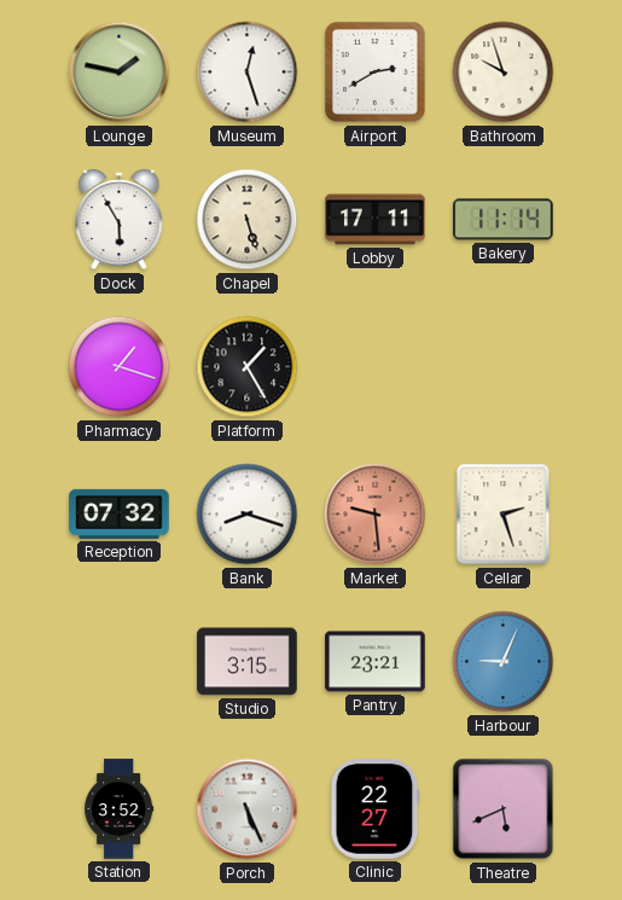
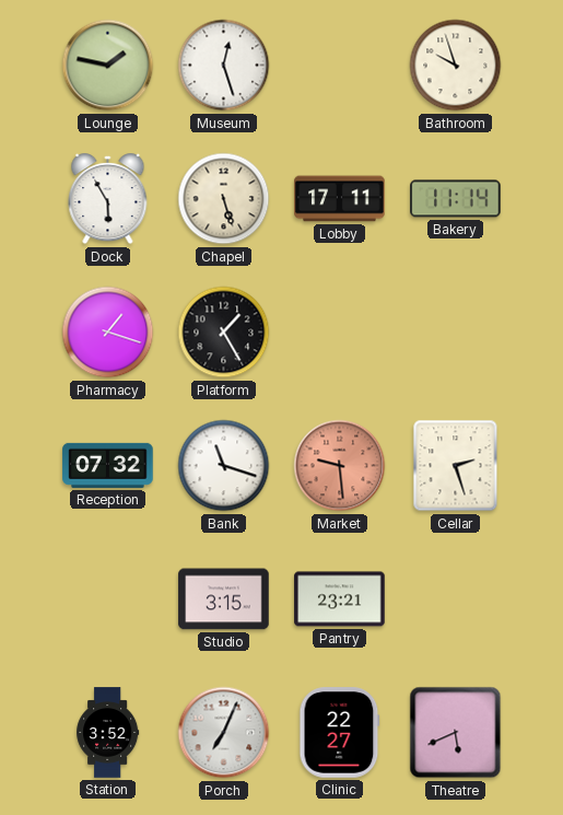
Airport: 2:40 -> none (376, 72)
Bank: 8:18 -> 11:18 (224, 466)
Harbour: 9:04 -> none (504, 662)
Porch: 5:26 -> 7:04 (224, 733)
